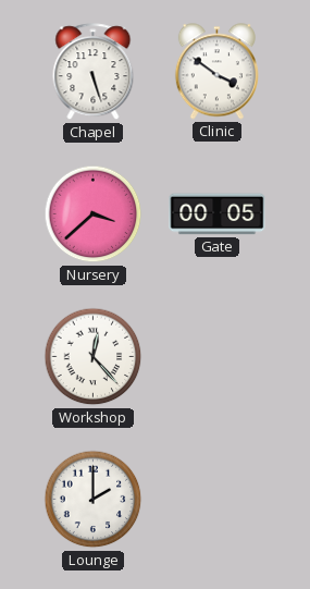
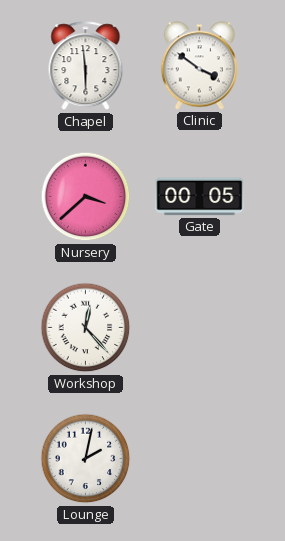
Chapel: 5:27 -> 5:59 (86, 66)
Lounge: 2:00 -> 2:02 (86, 459)
